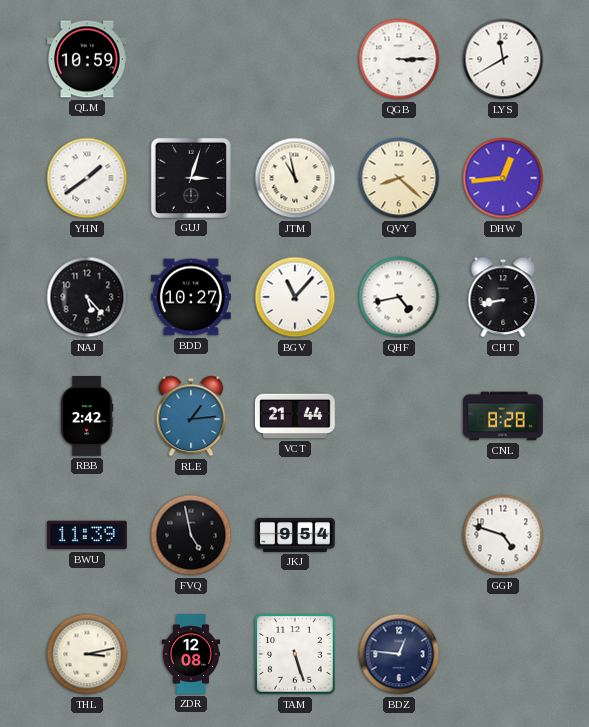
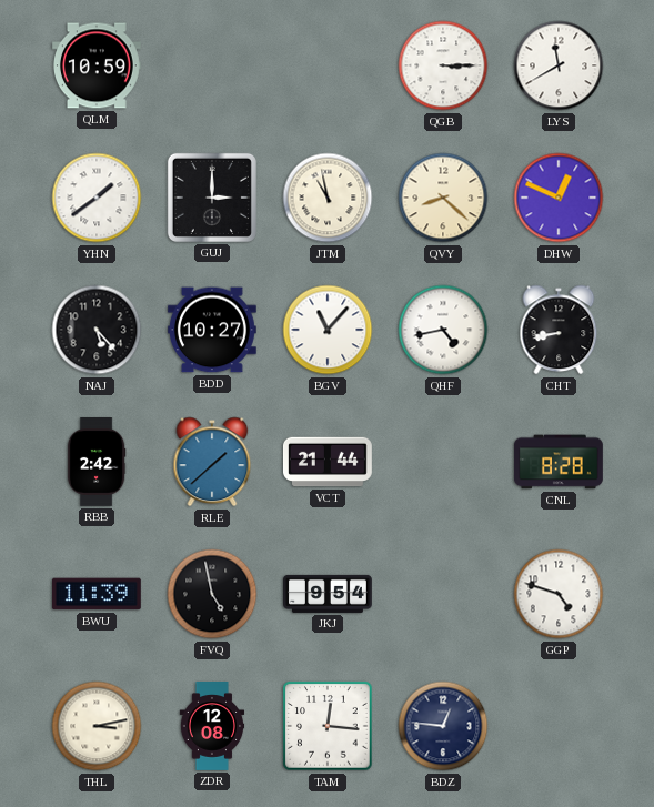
GUJ: 3:03 -> 3:00 (212, 198)
DHW: 12:44 -> 12:49 (559, 198)
RLE: 1:14 -> 1:38 (212, 462)
TAM: 5:27 -> 12:16 (328, 726)
